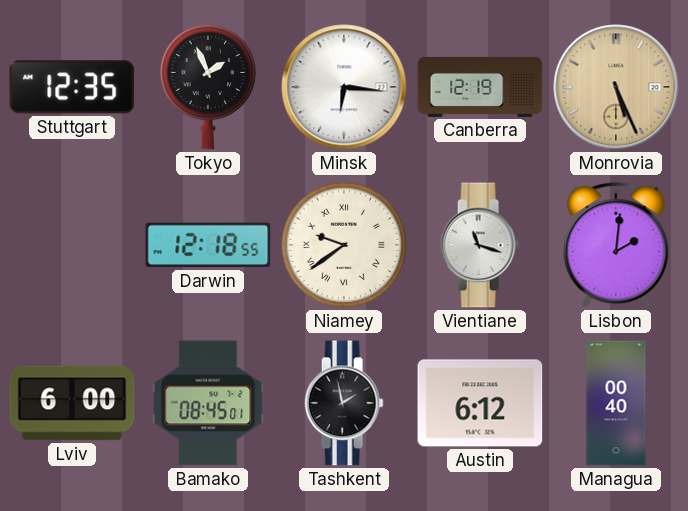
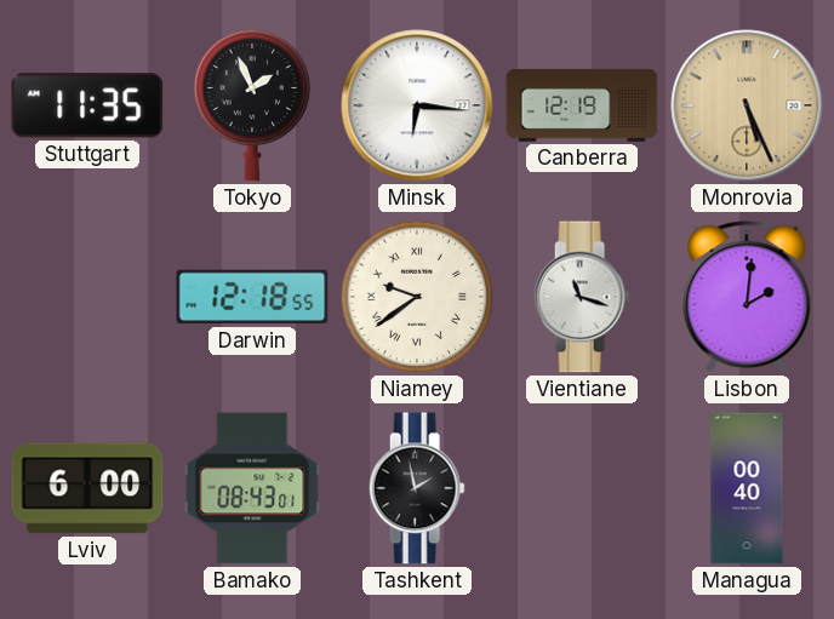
Stuttgart: 12:35 -> 11:35 (87, 105)
Bamako: 08:45 -> 08:43 (252, 488)
Austin: 6:12 -> none (480, 403)
